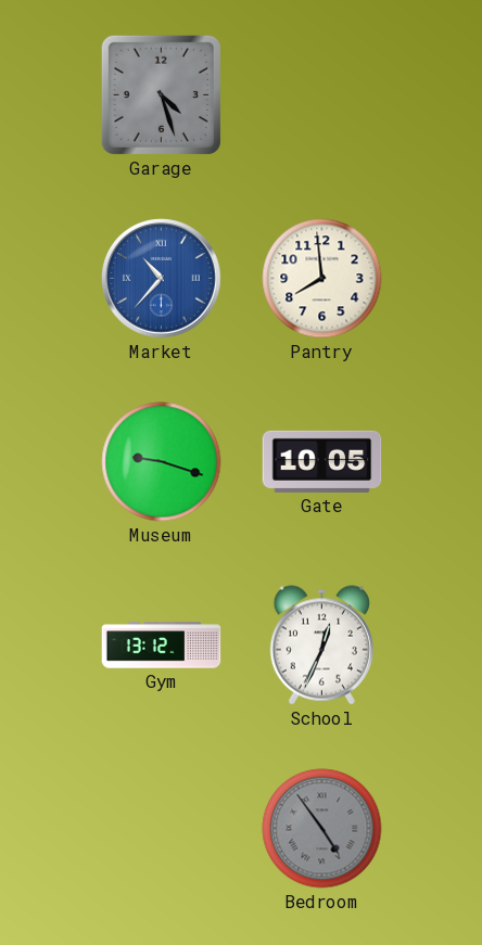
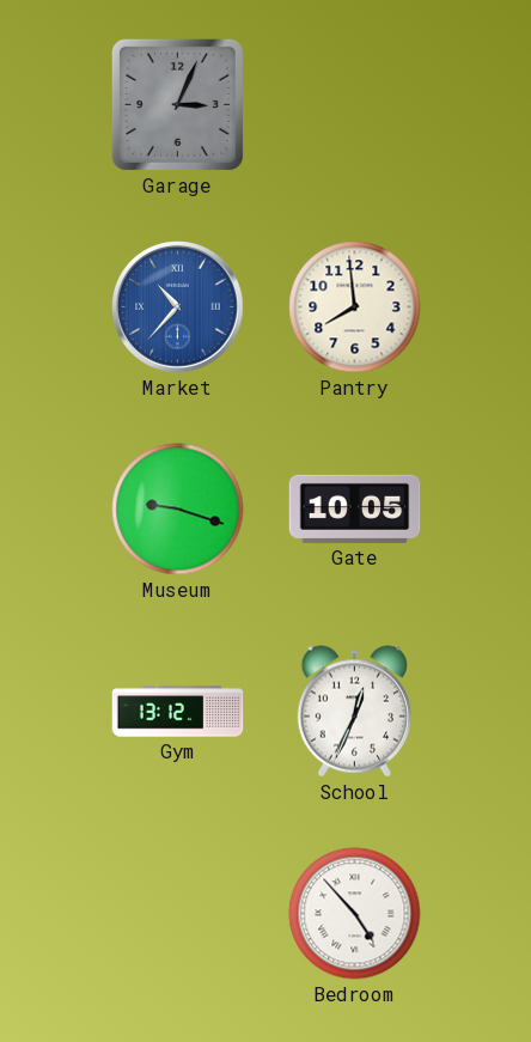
Garage: 4:27 -> 3:04 (177, 104)
Bedroom: 4:54 -> 4:53 (355, 914)
Bedroom dial: grey -> white (355, 914)
